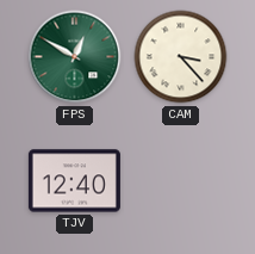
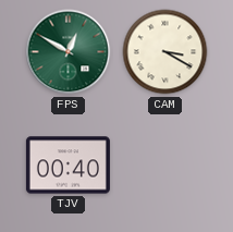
CAM: 3:23 -> 3:20 (165, 52)
TJV: 12:40 -> 00:40 (68, 166)
